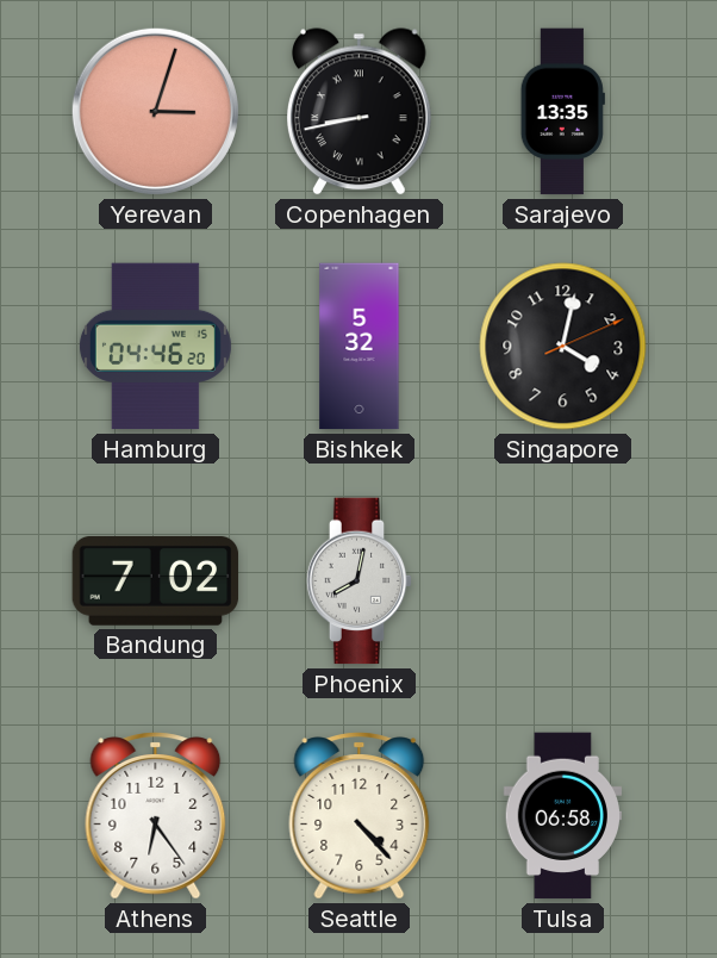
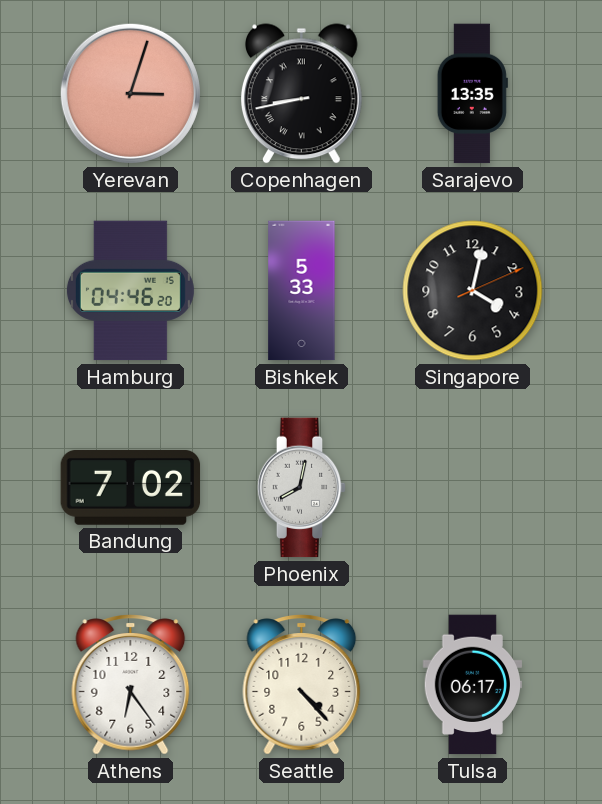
Bishkek: 5:32 -> 5:33 (302, 291)
Tulsa: 06:58 -> 06:17 (472, 685)
